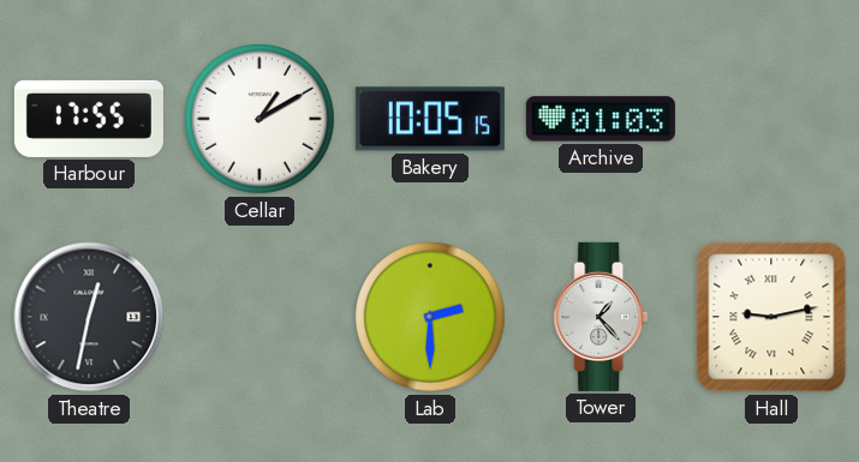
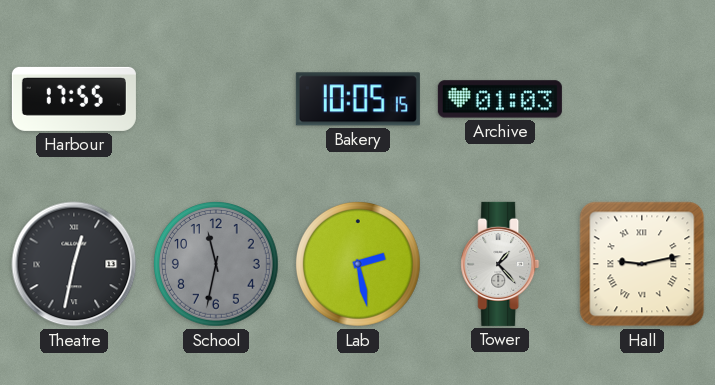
Cellar: 1:10 -> none (261, 120)
School: none -> 11:32 (217, 265)
Lab: 2:30 -> 2:28 (359, 265)
